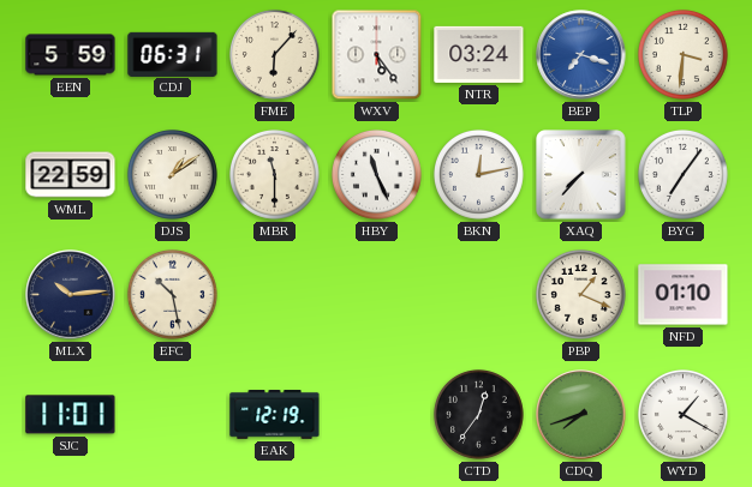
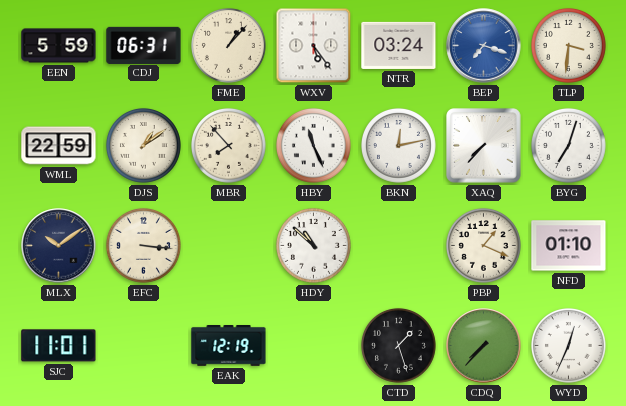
FME: 6:07 -> 1:07 (228, 45)
MBR: 11:30 -> 7:53 (228, 145)
BYG: 7:06 -> 7:03 (568, 145)
MLX: 10:14 -> 10:09 (59, 246)
EFC: 10:28 -> 3:16 (143, 245)
HDY: none -> 10:52 (313, 245)
CTD: 12:36 -> 1:27 (398, 345)
CDQ: 7:42 -> 7:37 (484, 346)
WYD: 1:20 -> 12:34 (568, 345)
